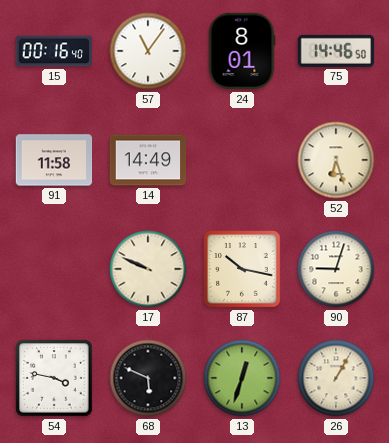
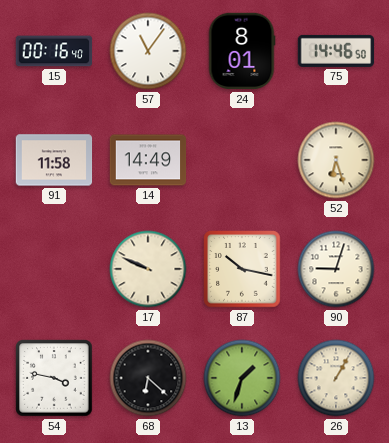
68: 5:49 -> 6:22 (148, 378)
13: 12:33 -> 1:33 (242, 378)
